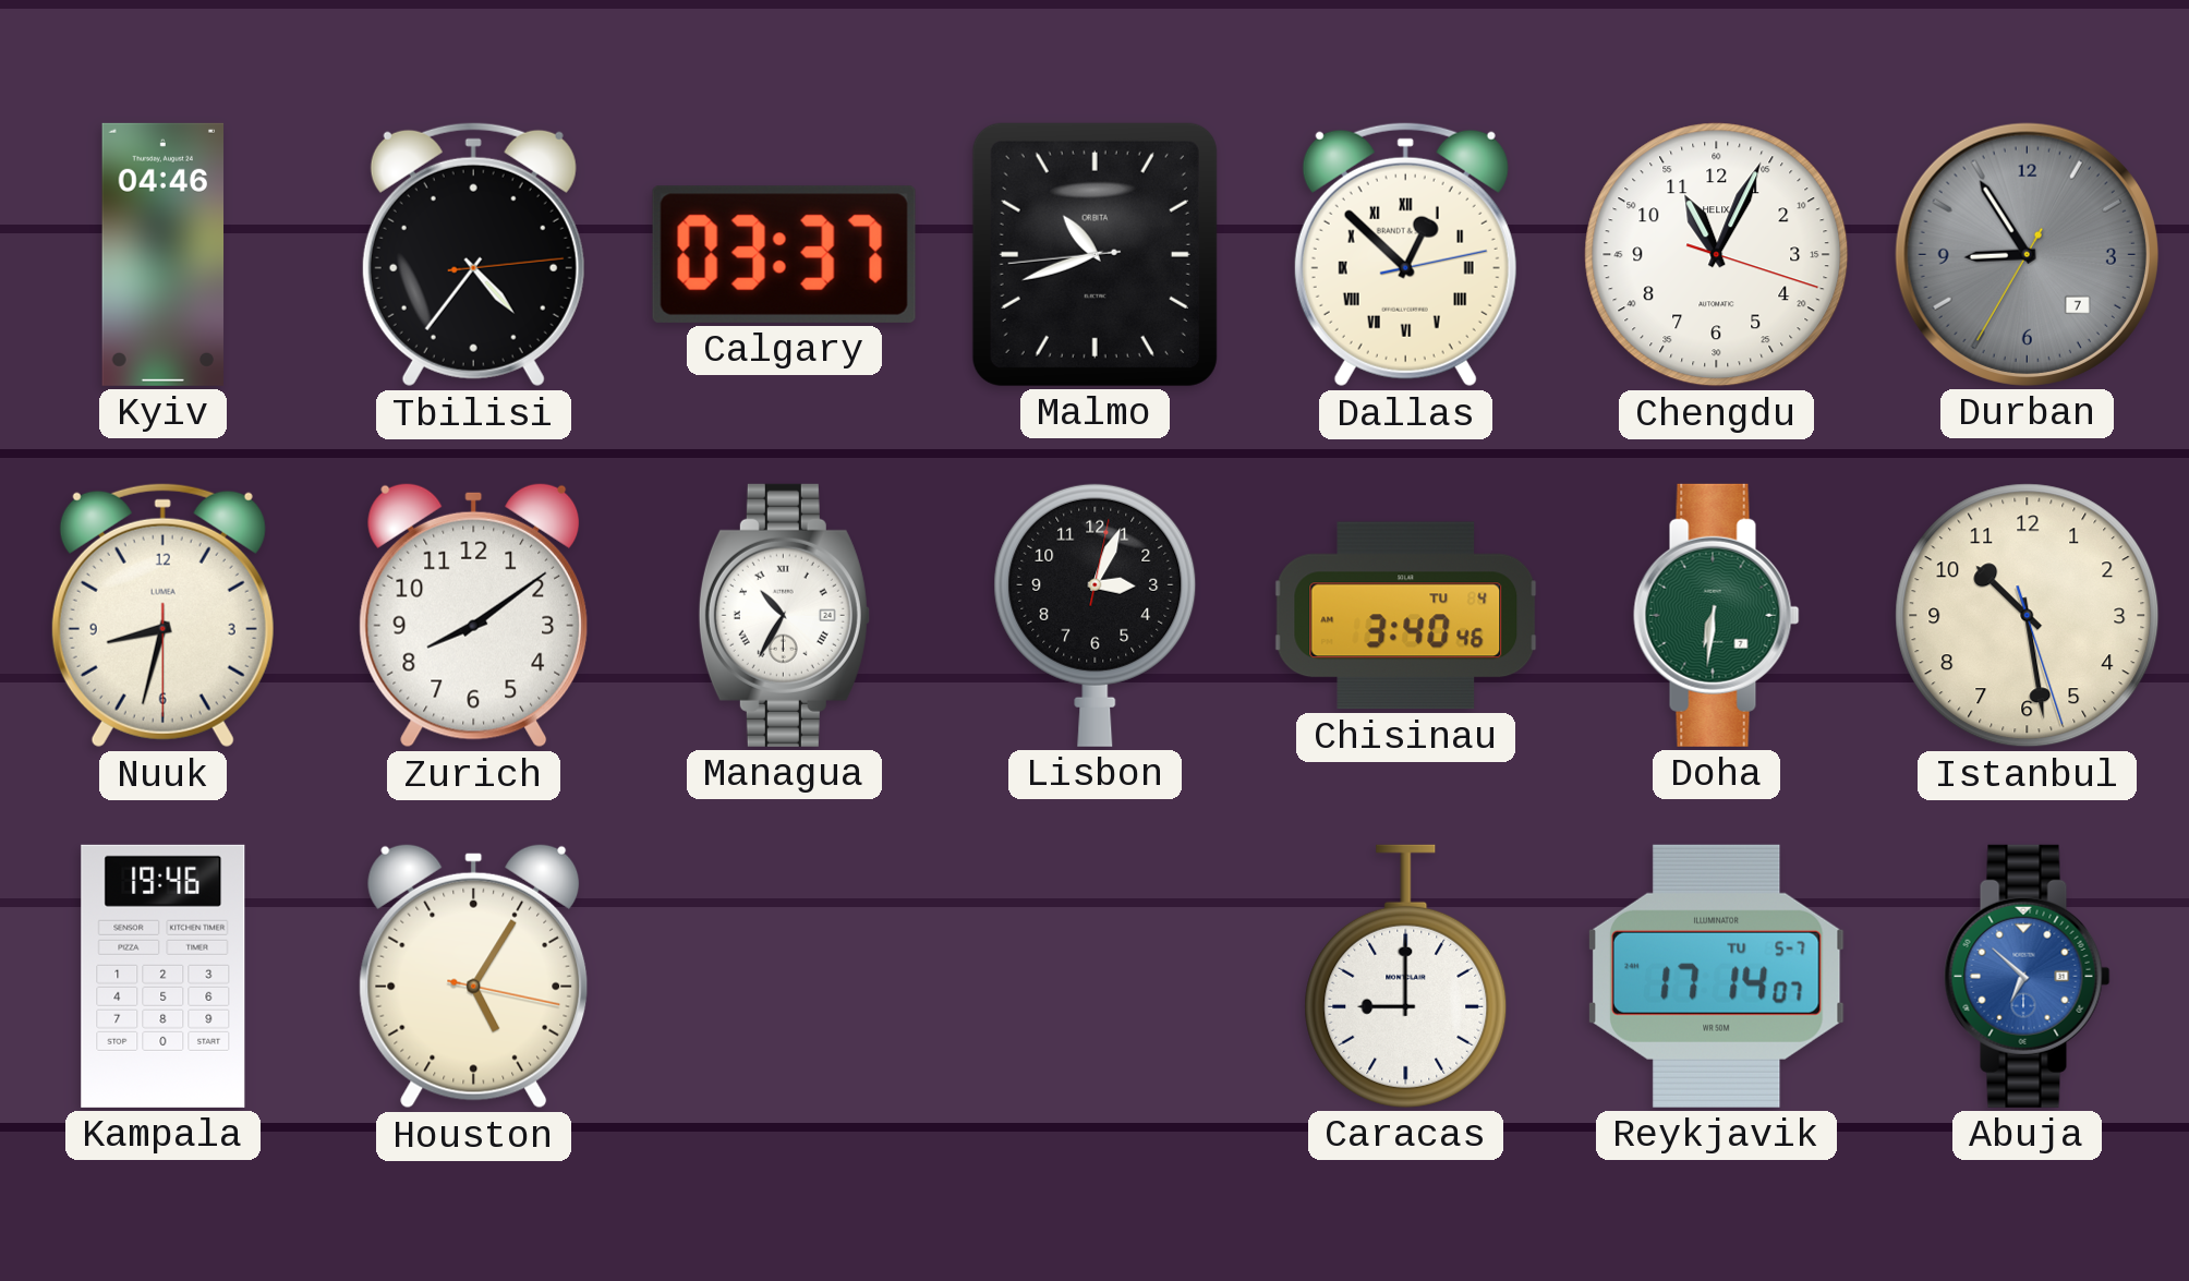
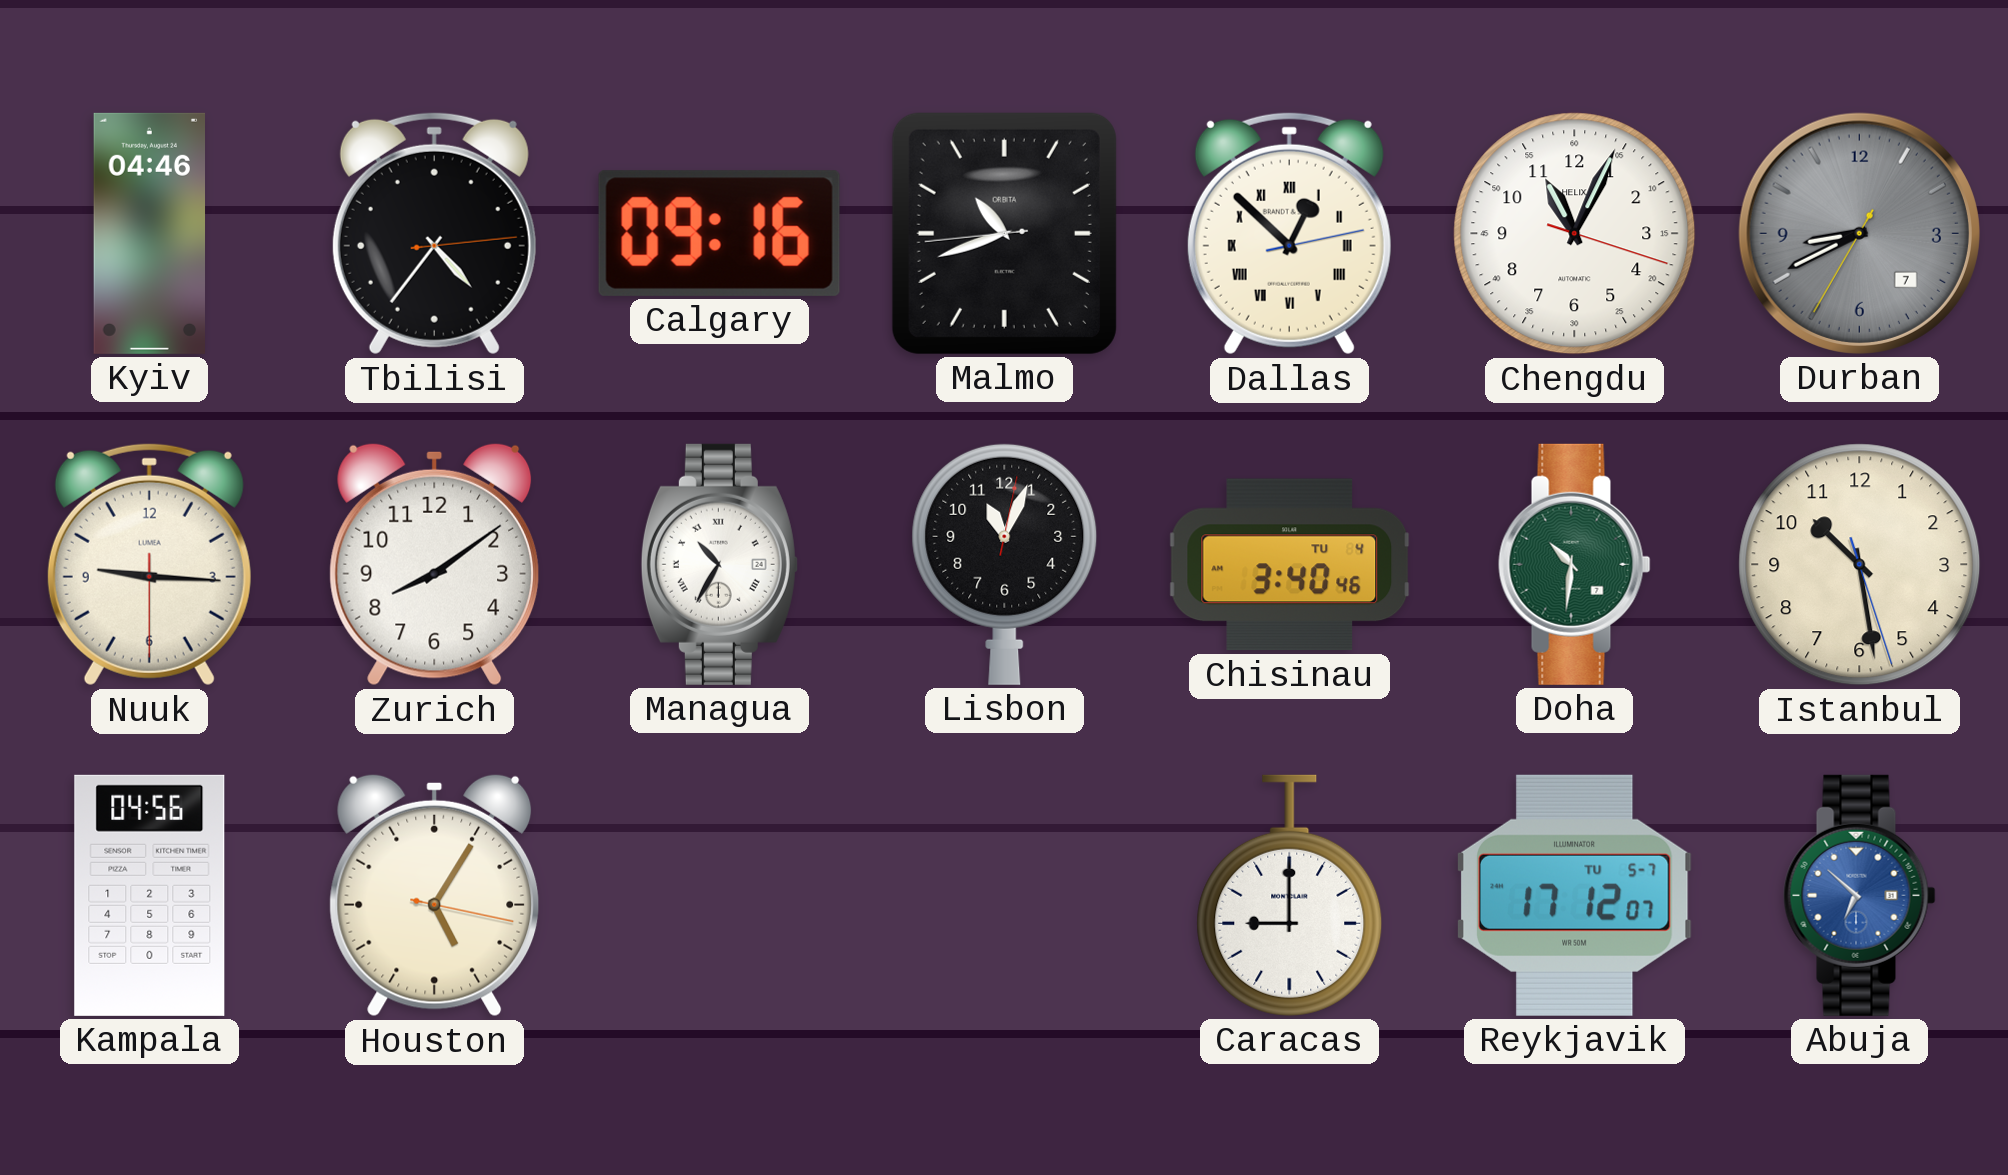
Calgary: 03:37 -> 09:16 (719, 233)
Durban: 8:54 -> 8:40 (1859, 233)
Nuuk: 8:32 -> 9:15 (149, 564)
Lisbon: 3:04 -> 11:04 (1005, 564)
Doha: 6:31 -> 10:31 (1575, 564)
Kampala: 19:46 -> 04:56 (150, 895)
Reykjavik: 17:14 -> 17:12 (1574, 895)
